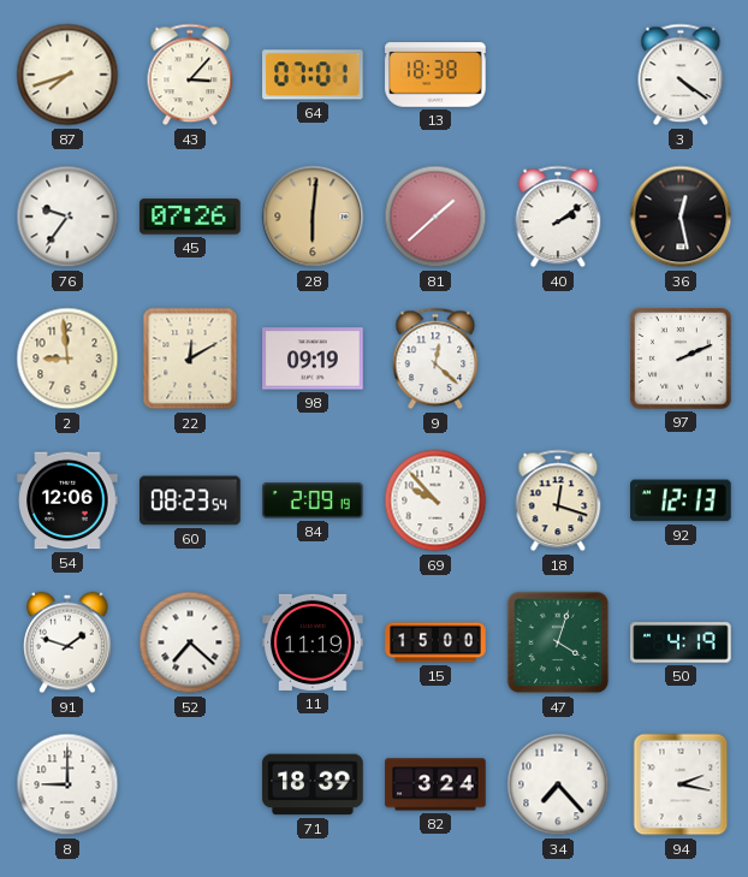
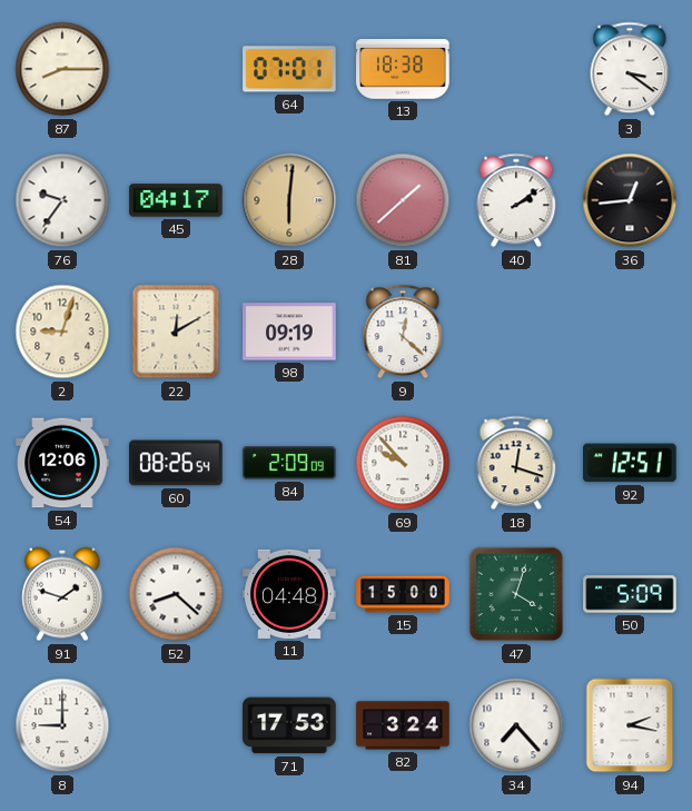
87: 7:42 -> 8:15 (62, 69)
43: 3:07 -> none (190, 75)
3: 4:21 -> 3:21 (630, 69)
45: 07:26 -> 04:17 (176, 200)
36: 12:28 -> 12:44 (630, 200)
2: 8:59 -> 9:03 (62, 332)
97: 2:11 -> none (681, 358)
60: 08:23 -> 08:26 (176, 463)
84: 2:09:19 -> 2:09:09 (289, 463)
92: 12:13 -> 12:51 (630, 463)
52: 7:22 -> 8:22 (176, 594)
11: 11:19 -> 04:48 (289, 594)
50: 4:19 -> 5:09 (630, 594)
71: 18:39 -> 17:53 (289, 725)
